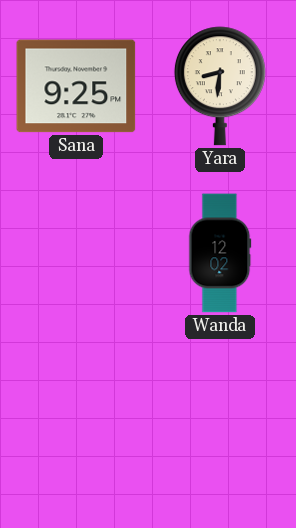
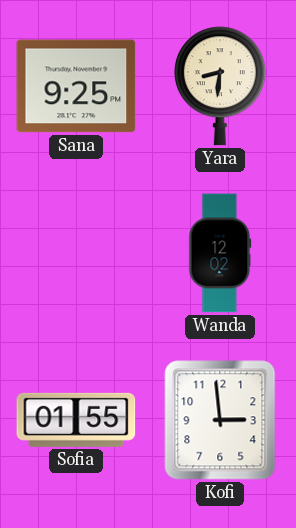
Sofia: none -> 01:55 (76, 420)
Kofi: none -> 2:59 (220, 420)
